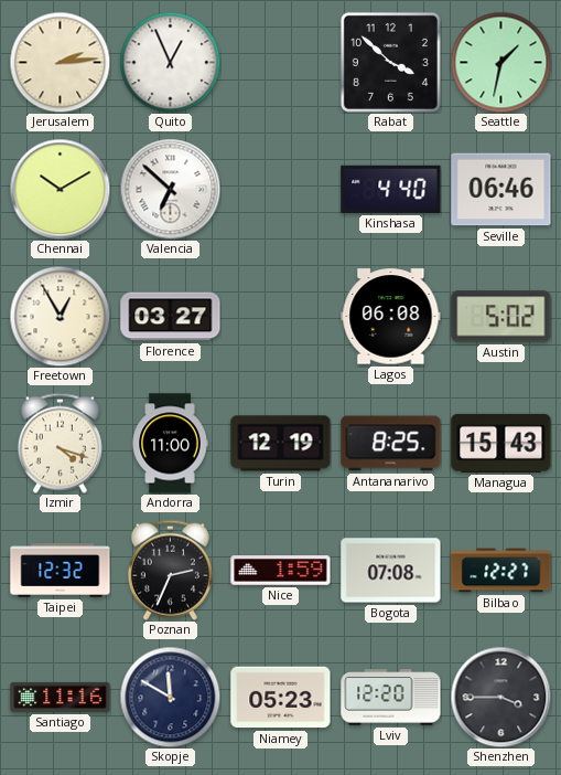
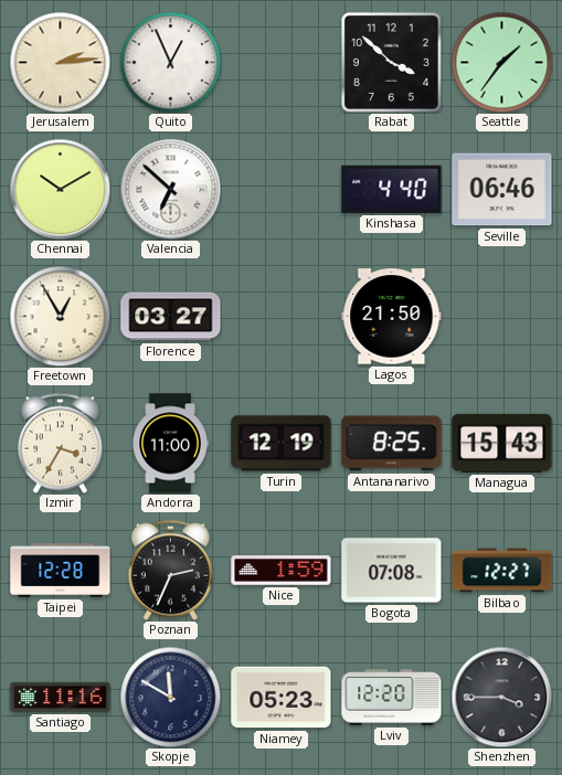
Seattle: 1:32 -> 1:36 (501, 62)
Lagos: 06:08 -> 21:50 (392, 317)
Austin: 5:02 -> none (501, 317)
Izmir: 4:18 -> 3:35 (60, 443)
Taipei: 12:32 -> 12:28 (61, 571)
